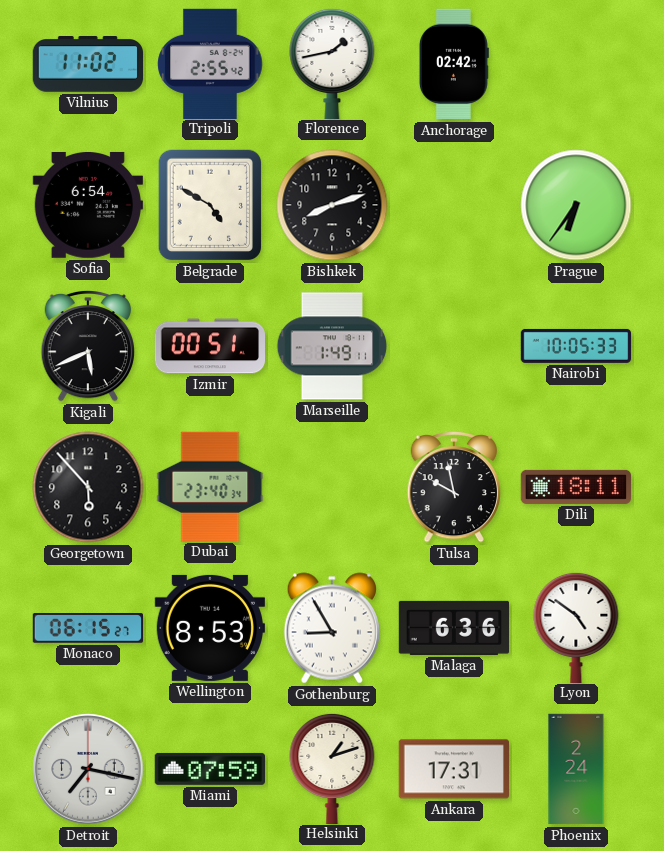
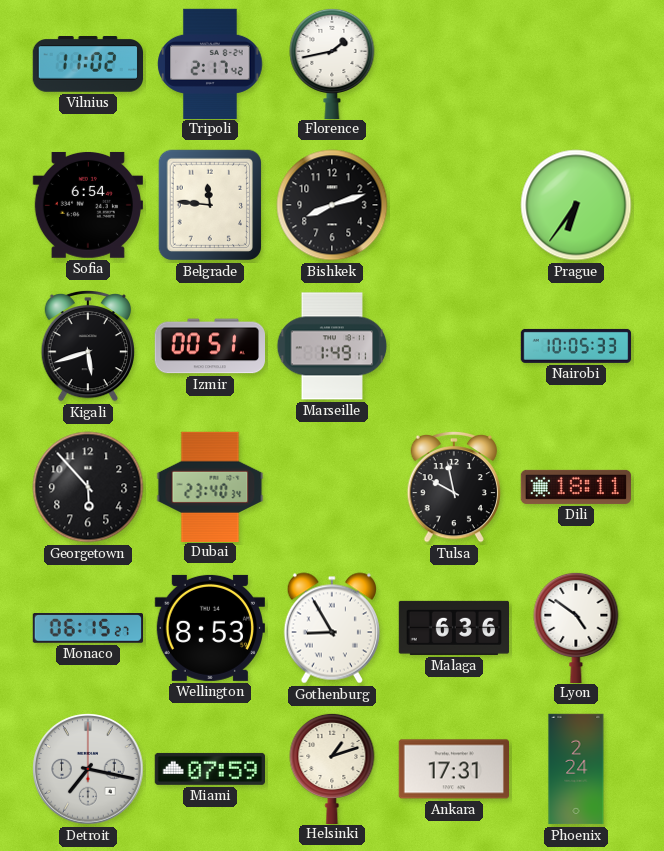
Tripoli: 2:55 -> 2:17 (210, 63)
Anchorage: 02:42 -> none (454, 64)
Belgrade: 4:50 -> 11:46 (210, 205)
Kigali: 5:41 -> 5:42 (87, 346)
